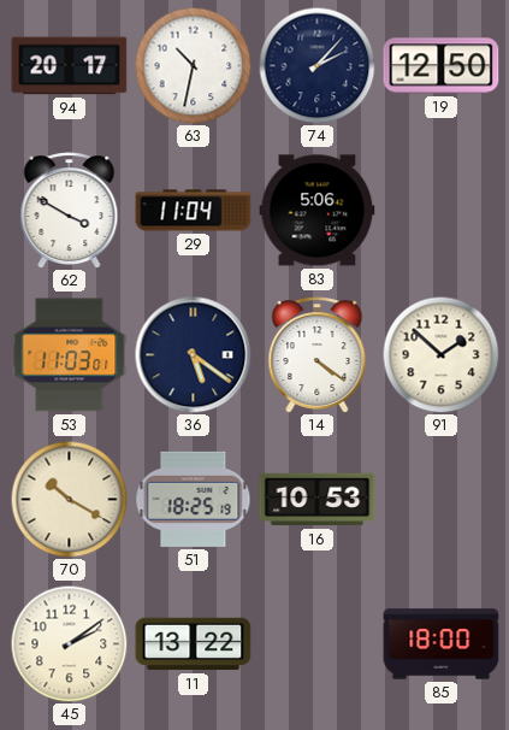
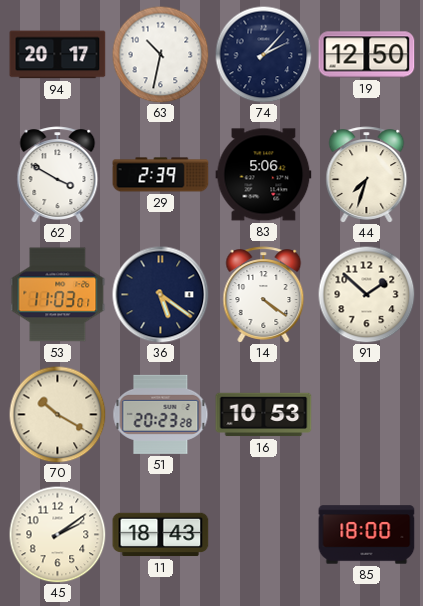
29: 11:04 -> 2:39 (161, 175)
44: none -> 7:33 (367, 175)
51: 18:25 -> 20:23 (161, 414)
11: 13:22 -> 18:43 (161, 535)
